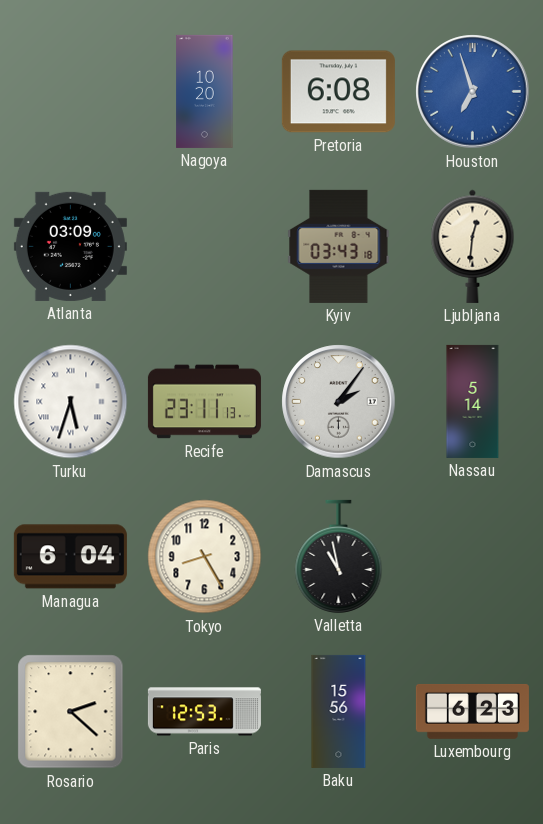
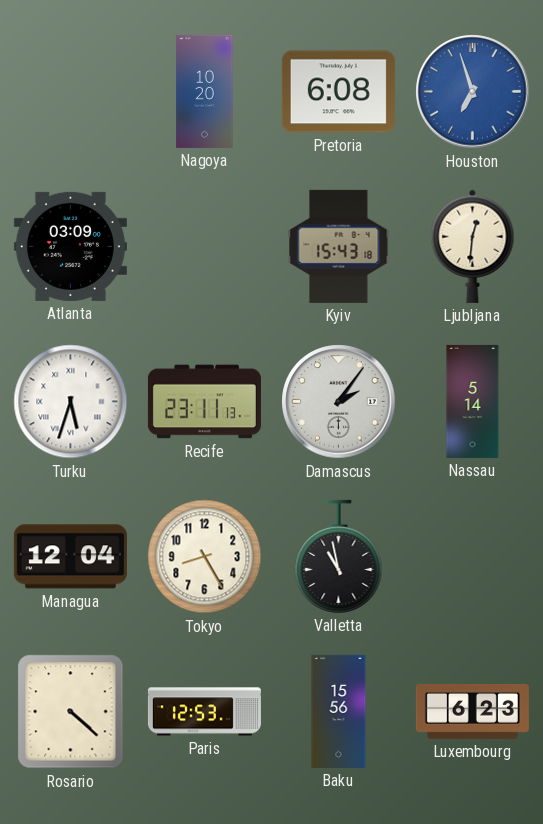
Kyiv: 03:43 -> 15:43 (339, 246)
Managua: 6:04 -> 12:04 (70, 557)
Rosario: 2:22 -> 4:22 (71, 712)
